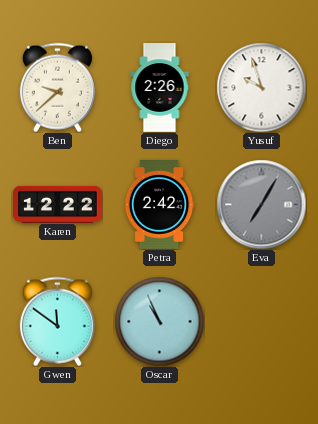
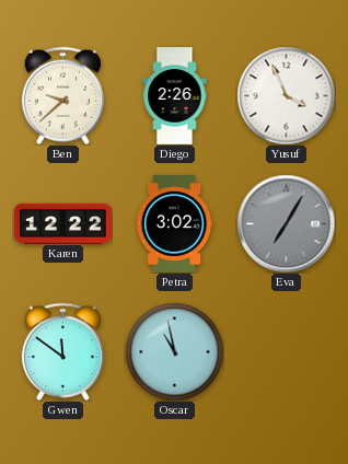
Yusuf: 9:57 -> 3:56 (286, 95)
Petra: 2:42 -> 3:02 (174, 224)
Oscar: 10:56 -> 10:58 (174, 351)
